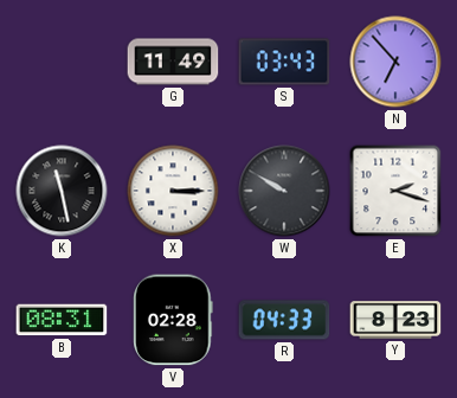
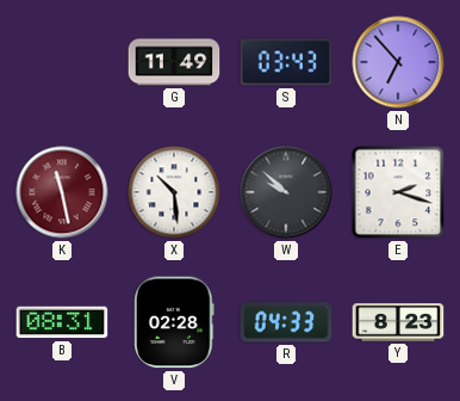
K dial: black -> burgundy (62, 192)
X: 3:15 -> 10:29 (174, 192)
W: 9:50 -> 9:52 (286, 192)
